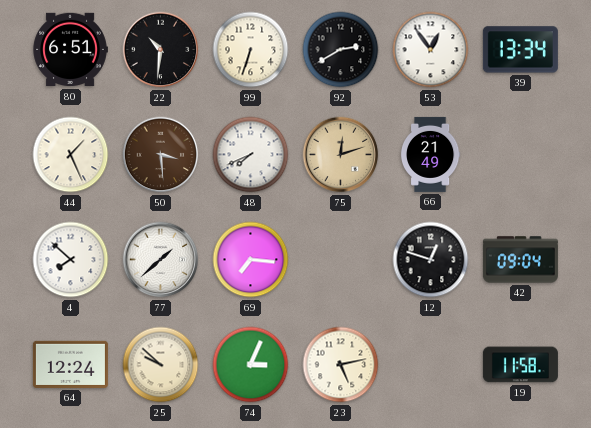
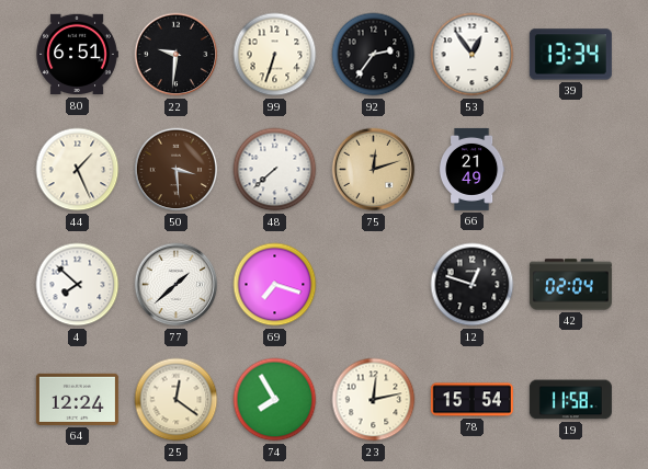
22: 10:31 -> 9:31 (177, 55)
92: 2:40 -> 2:36 (374, 55)
48: 7:41 -> 7:38 (275, 170)
69: 7:16 -> 7:18 (275, 285)
42: 09:04 -> 02:04 (570, 285)
25: 9:52 -> 12:21 (177, 400)
74: 3:04 -> 7:55 (275, 400)
23: 5:13 -> 12:13 (374, 400)
78: none -> 15:54 (471, 400)
